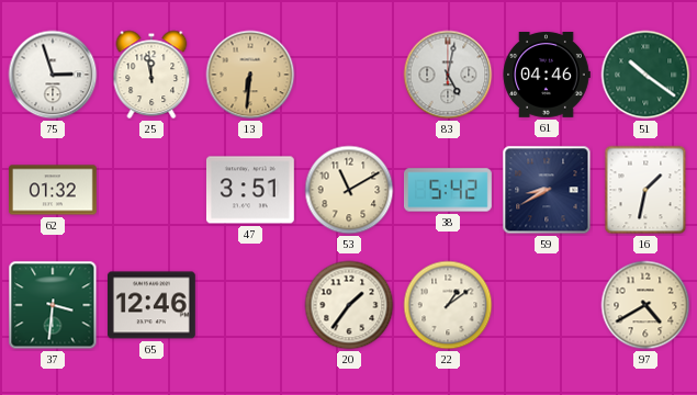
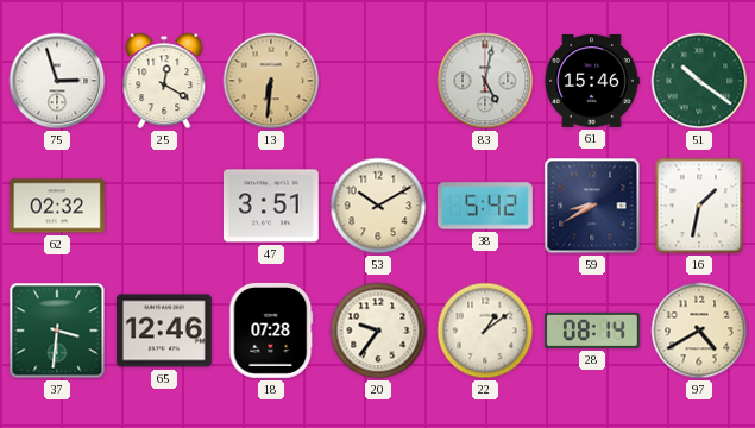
25: 11:58 -> 12:20 (164, 81)
61: 04:46 -> 15:46 (592, 82)
62: 01:32 -> 02:32 (57, 206)
53: 11:10 -> 10:10 (378, 206)
18: none -> 07:28 (271, 331)
20: 1:36 -> 9:36 (378, 331)
28: none -> 08:14 (592, 331)
